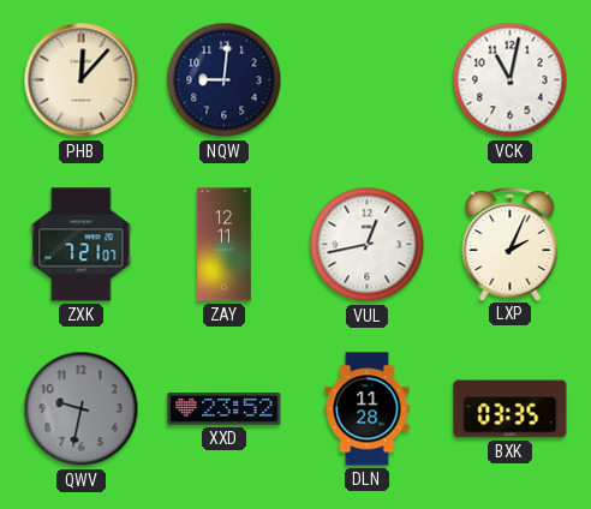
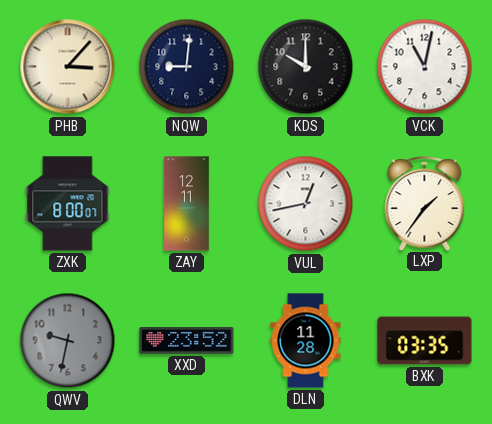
PHB: 12:07 -> 3:07 (68, 67)
KDS: none -> 10:00 (306, 67)
ZXK: 7:21 -> 8:00 (68, 204)
LXP: 2:04 -> 1:36 (425, 203)
